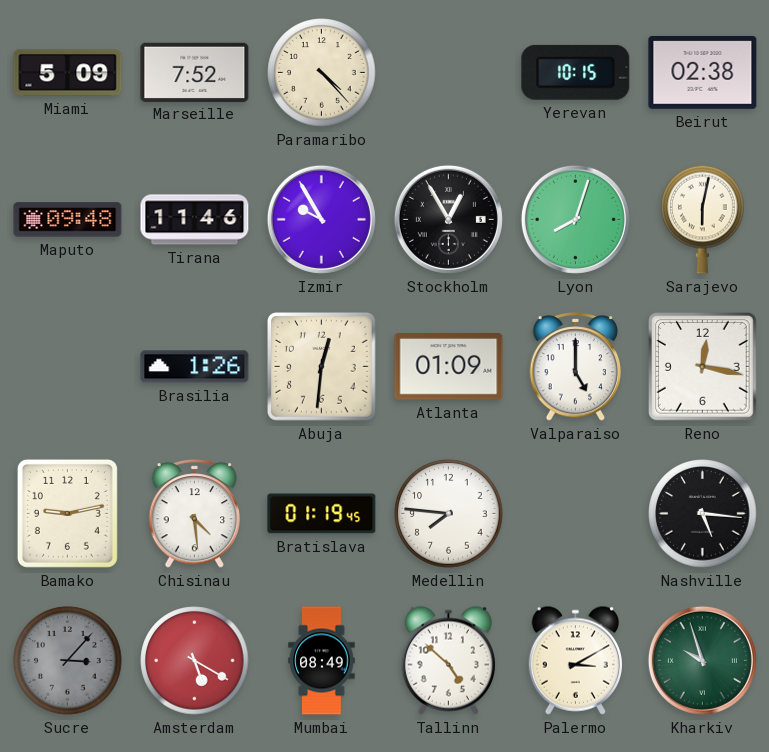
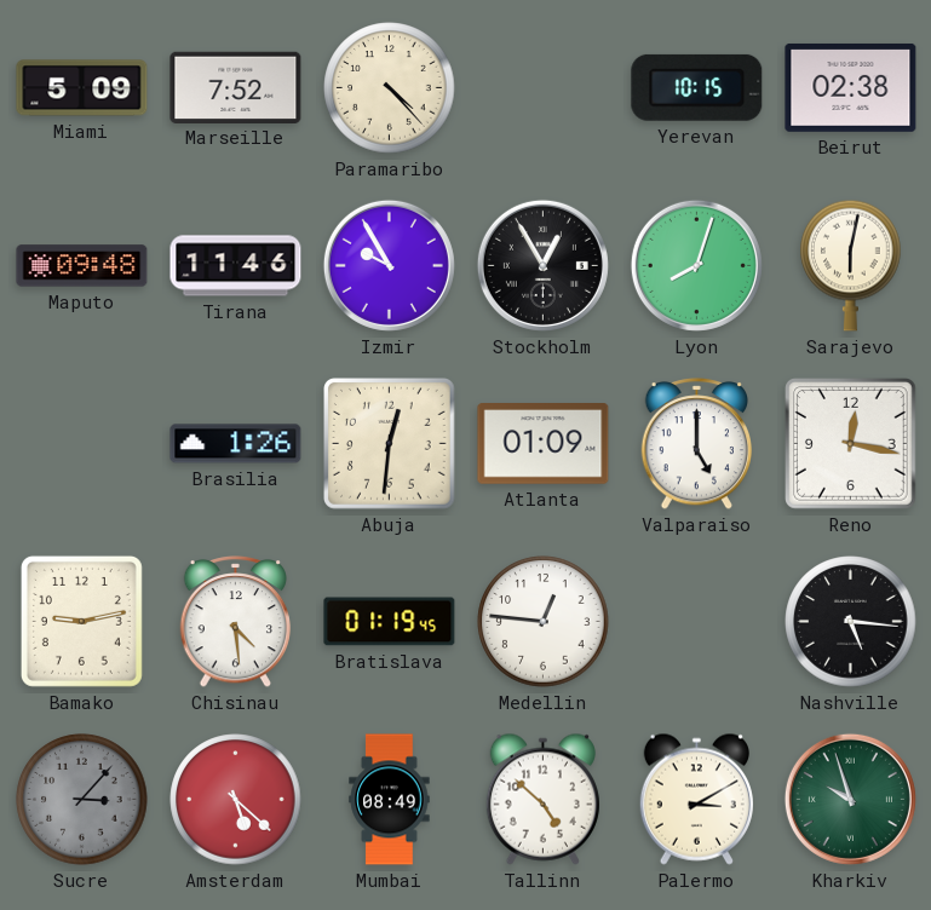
Medellin: 7:46 -> 12:46 (544, 622)
Amsterdam: 5:20 -> 5:22 (236, 800)
